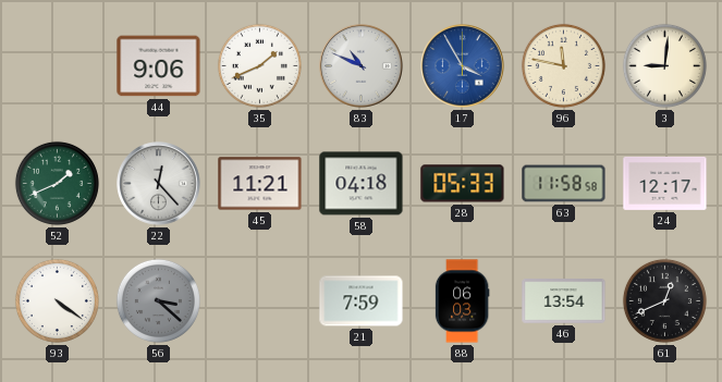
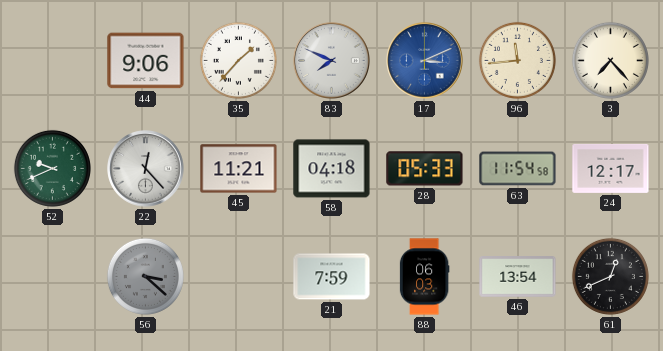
35: 1:41 -> 1:37 (238, 60)
83: 10:49 -> 7:49 (332, 61)
17: 3:55 -> 3:11 (425, 61)
96: 11:47 -> 11:44 (517, 60)
3: 9:01 -> 7:23 (610, 60)
52: 1:41 -> 9:41 (52, 168)
63: 11:58 -> 11:54 (518, 169)
93: 4:21 -> none (57, 300)
